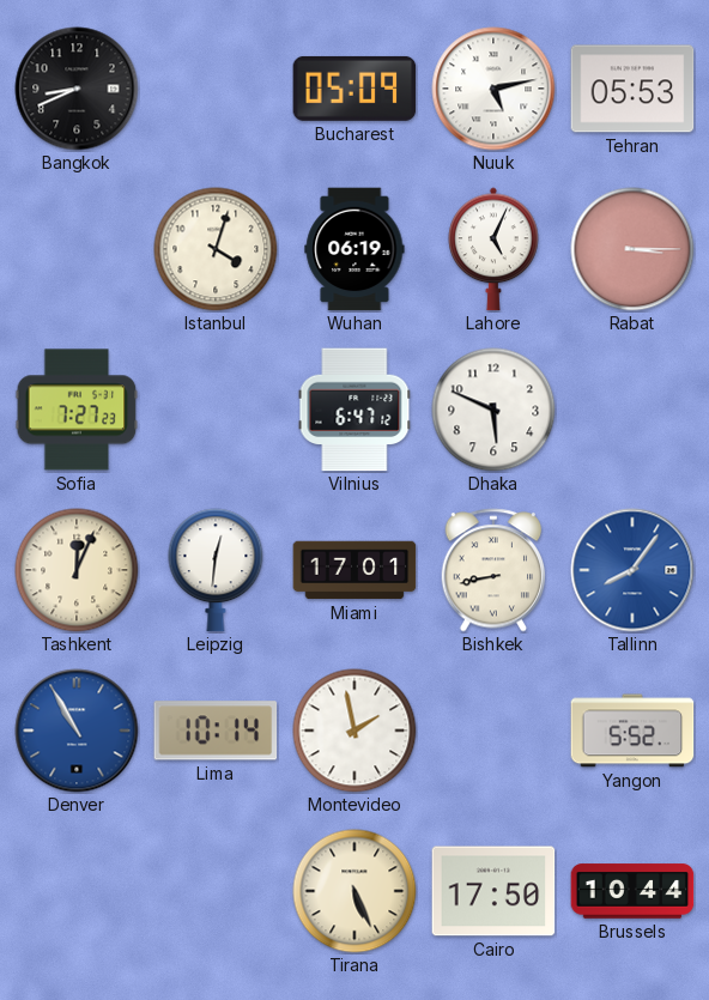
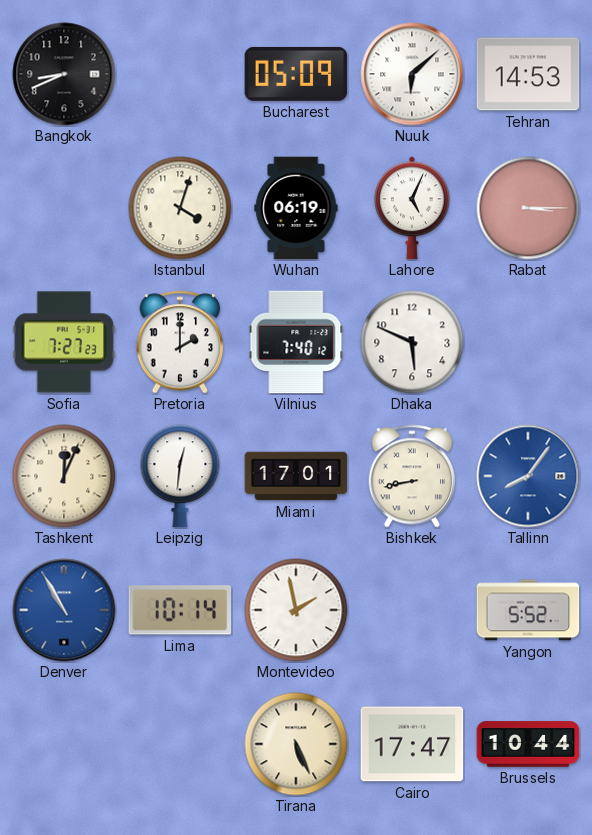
Nuuk: 5:13 -> 6:08 (412, 74)
Tehran: 05:53 -> 14:53 (528, 74)
Pretoria: none -> 2:00 (180, 342)
Vilnius: 6:47 -> 7:40 (296, 342)
Cairo: 17:50 -> 17:47 (412, 744)
